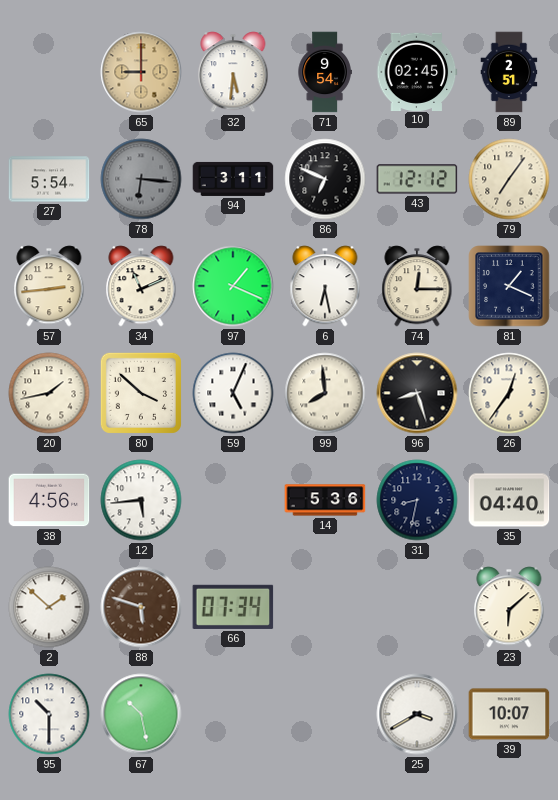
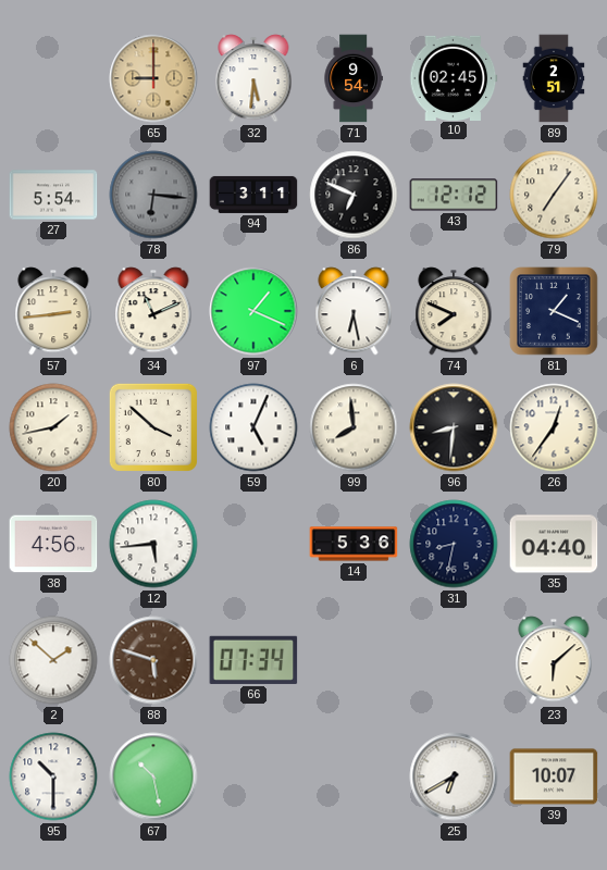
74: 12:15 -> 7:49 (454, 311)
96: 8:27 -> 8:31 (454, 427)
25: 3:40 -> 6:40 (454, 776)
